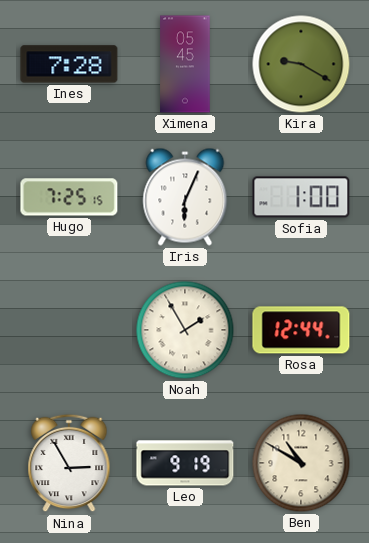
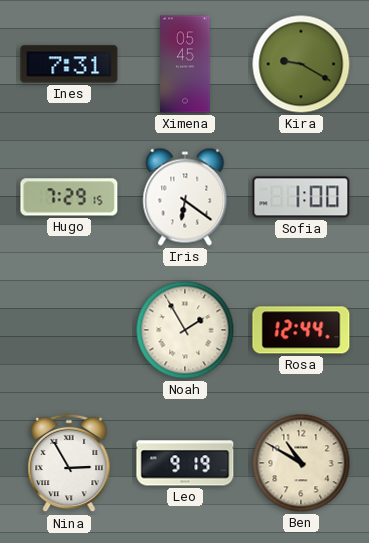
Ines: 7:28 -> 7:31 (69, 64)
Hugo: 7:25 -> 7:29 (69, 197)
Iris: 6:04 -> 6:21 (185, 197)
